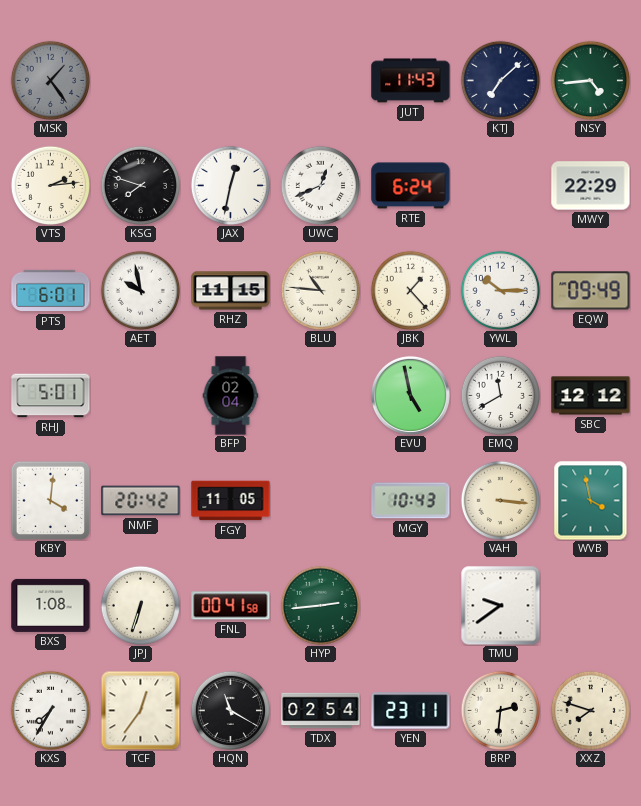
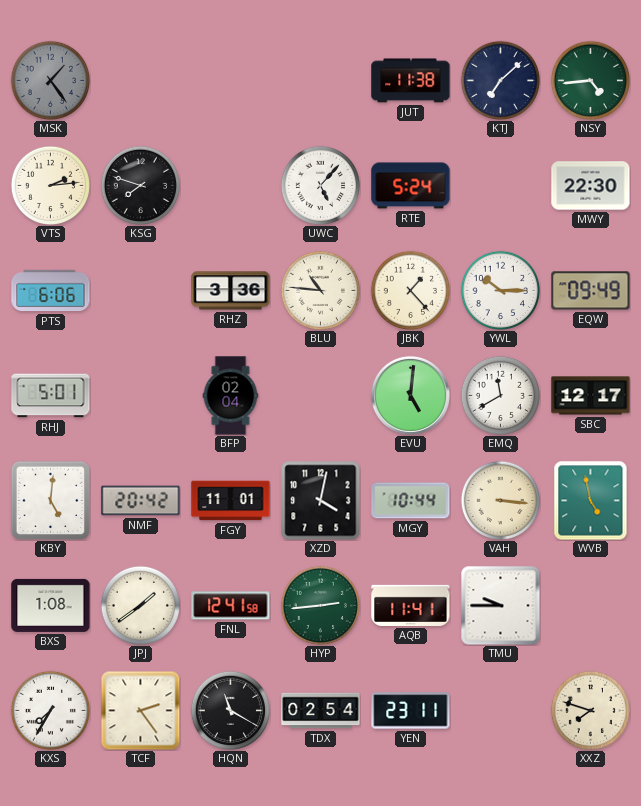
JUT: 11:43 -> 11:38 (411, 81)
JAX: 12:32 -> none (230, 185)
UWC: 12:41 -> 5:07 (320, 185)
RTE: 6:24 -> 5:24 (411, 186)
MWY: 22:29 -> 22:30 (591, 186)
PTS: 6:01 -> 6:06 (51, 291)
AET: 9:58 -> none (140, 290)
RHZ: 11:15 -> 3:36 (231, 291)
EVU: 4:58 -> 5:01 (410, 395)
SBC: 12:12 -> 12:17 (591, 396)
KBY: 4:01 -> 5:01 (50, 500)
FGY: 11:05 -> 11:01 (231, 501)
XZD: none -> 4:02 (321, 501)
MGY: 10:43 -> 10:44 (411, 501)
WVB: 3:58 -> 4:58 (591, 501)
JPJ: 6:33 -> 1:39 (140, 605)
FNL: 00:41 -> 12:41 (231, 606)
AQB: none -> 11:41 (411, 605)
TMU: 9:39 -> 9:45 (501, 606)
TCF: 12:36 -> 2:24 (140, 710)
BRP: 2:31 -> none (500, 710)
